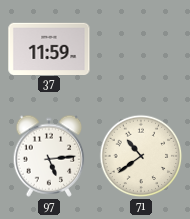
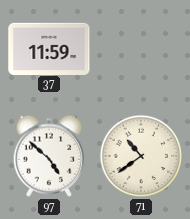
97: 5:14 -> 4:52 (49, 156)
